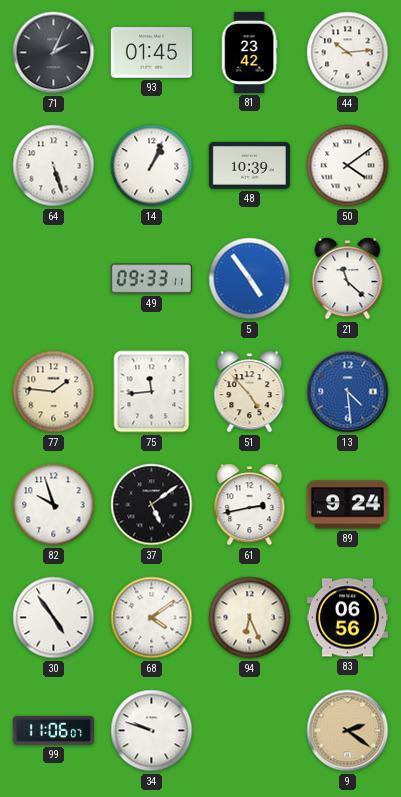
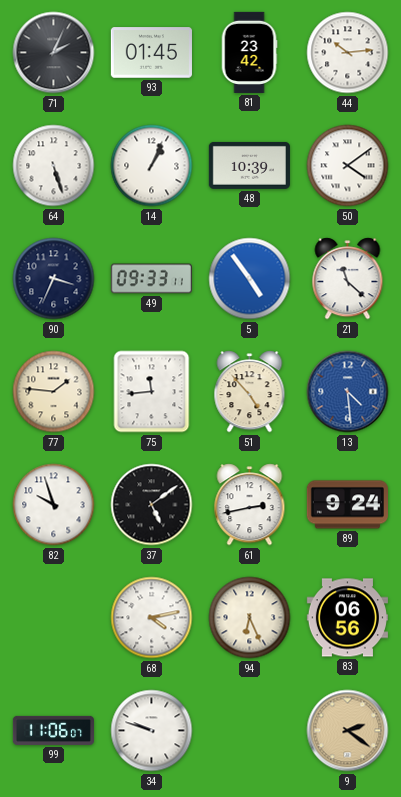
90: none -> 3:34 (54, 279)
30: 4:54 -> none (54, 618)
68: 4:09 -> 4:13 (152, 618)
